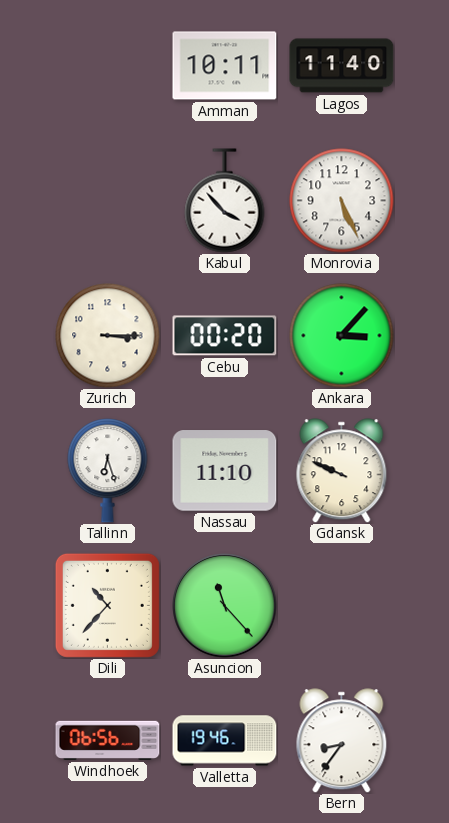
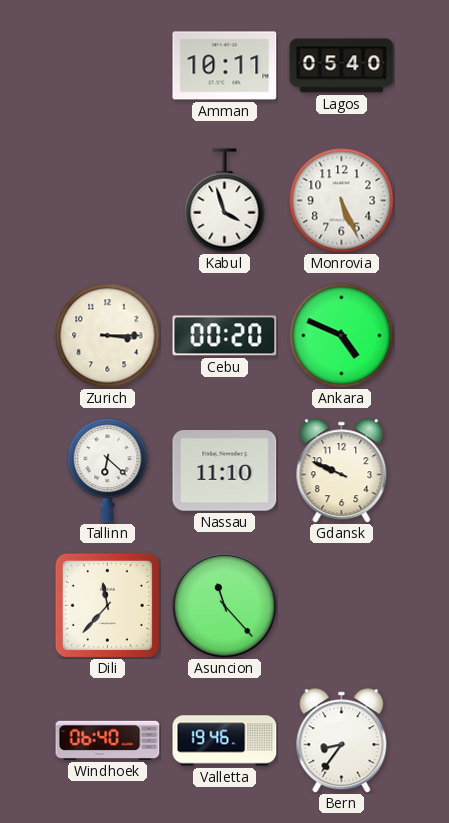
Lagos: 11:40 -> 05:40 (342, 66)
Kabul: 3:53 -> 3:57 (225, 201)
Ankara: 3:07 -> 4:49 (342, 336)
Tallinn: 6:27 -> 6:22 (108, 471)
Dili: 10:37 -> 11:37 (107, 605)
Windhoek: 06:56 -> 06:40 (108, 740)
